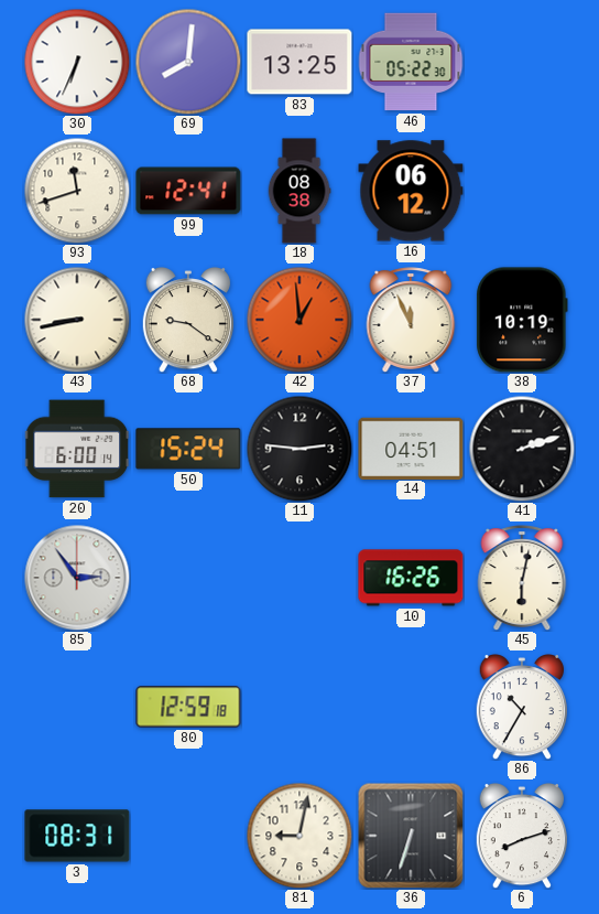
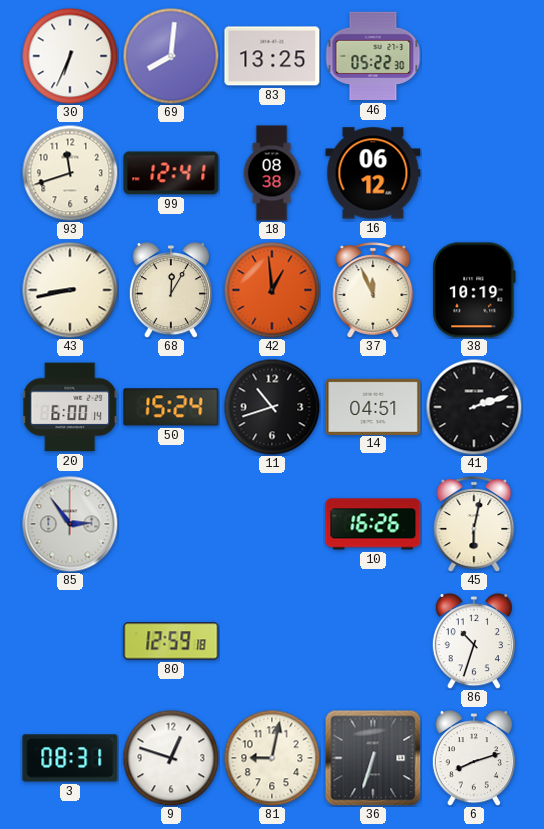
68: 9:21 -> 12:05 (171, 291)
11: 2:46 -> 10:42 (272, 407)
86: 10:35 -> 10:33 (474, 642)
9: none -> 12:48 (171, 758)
